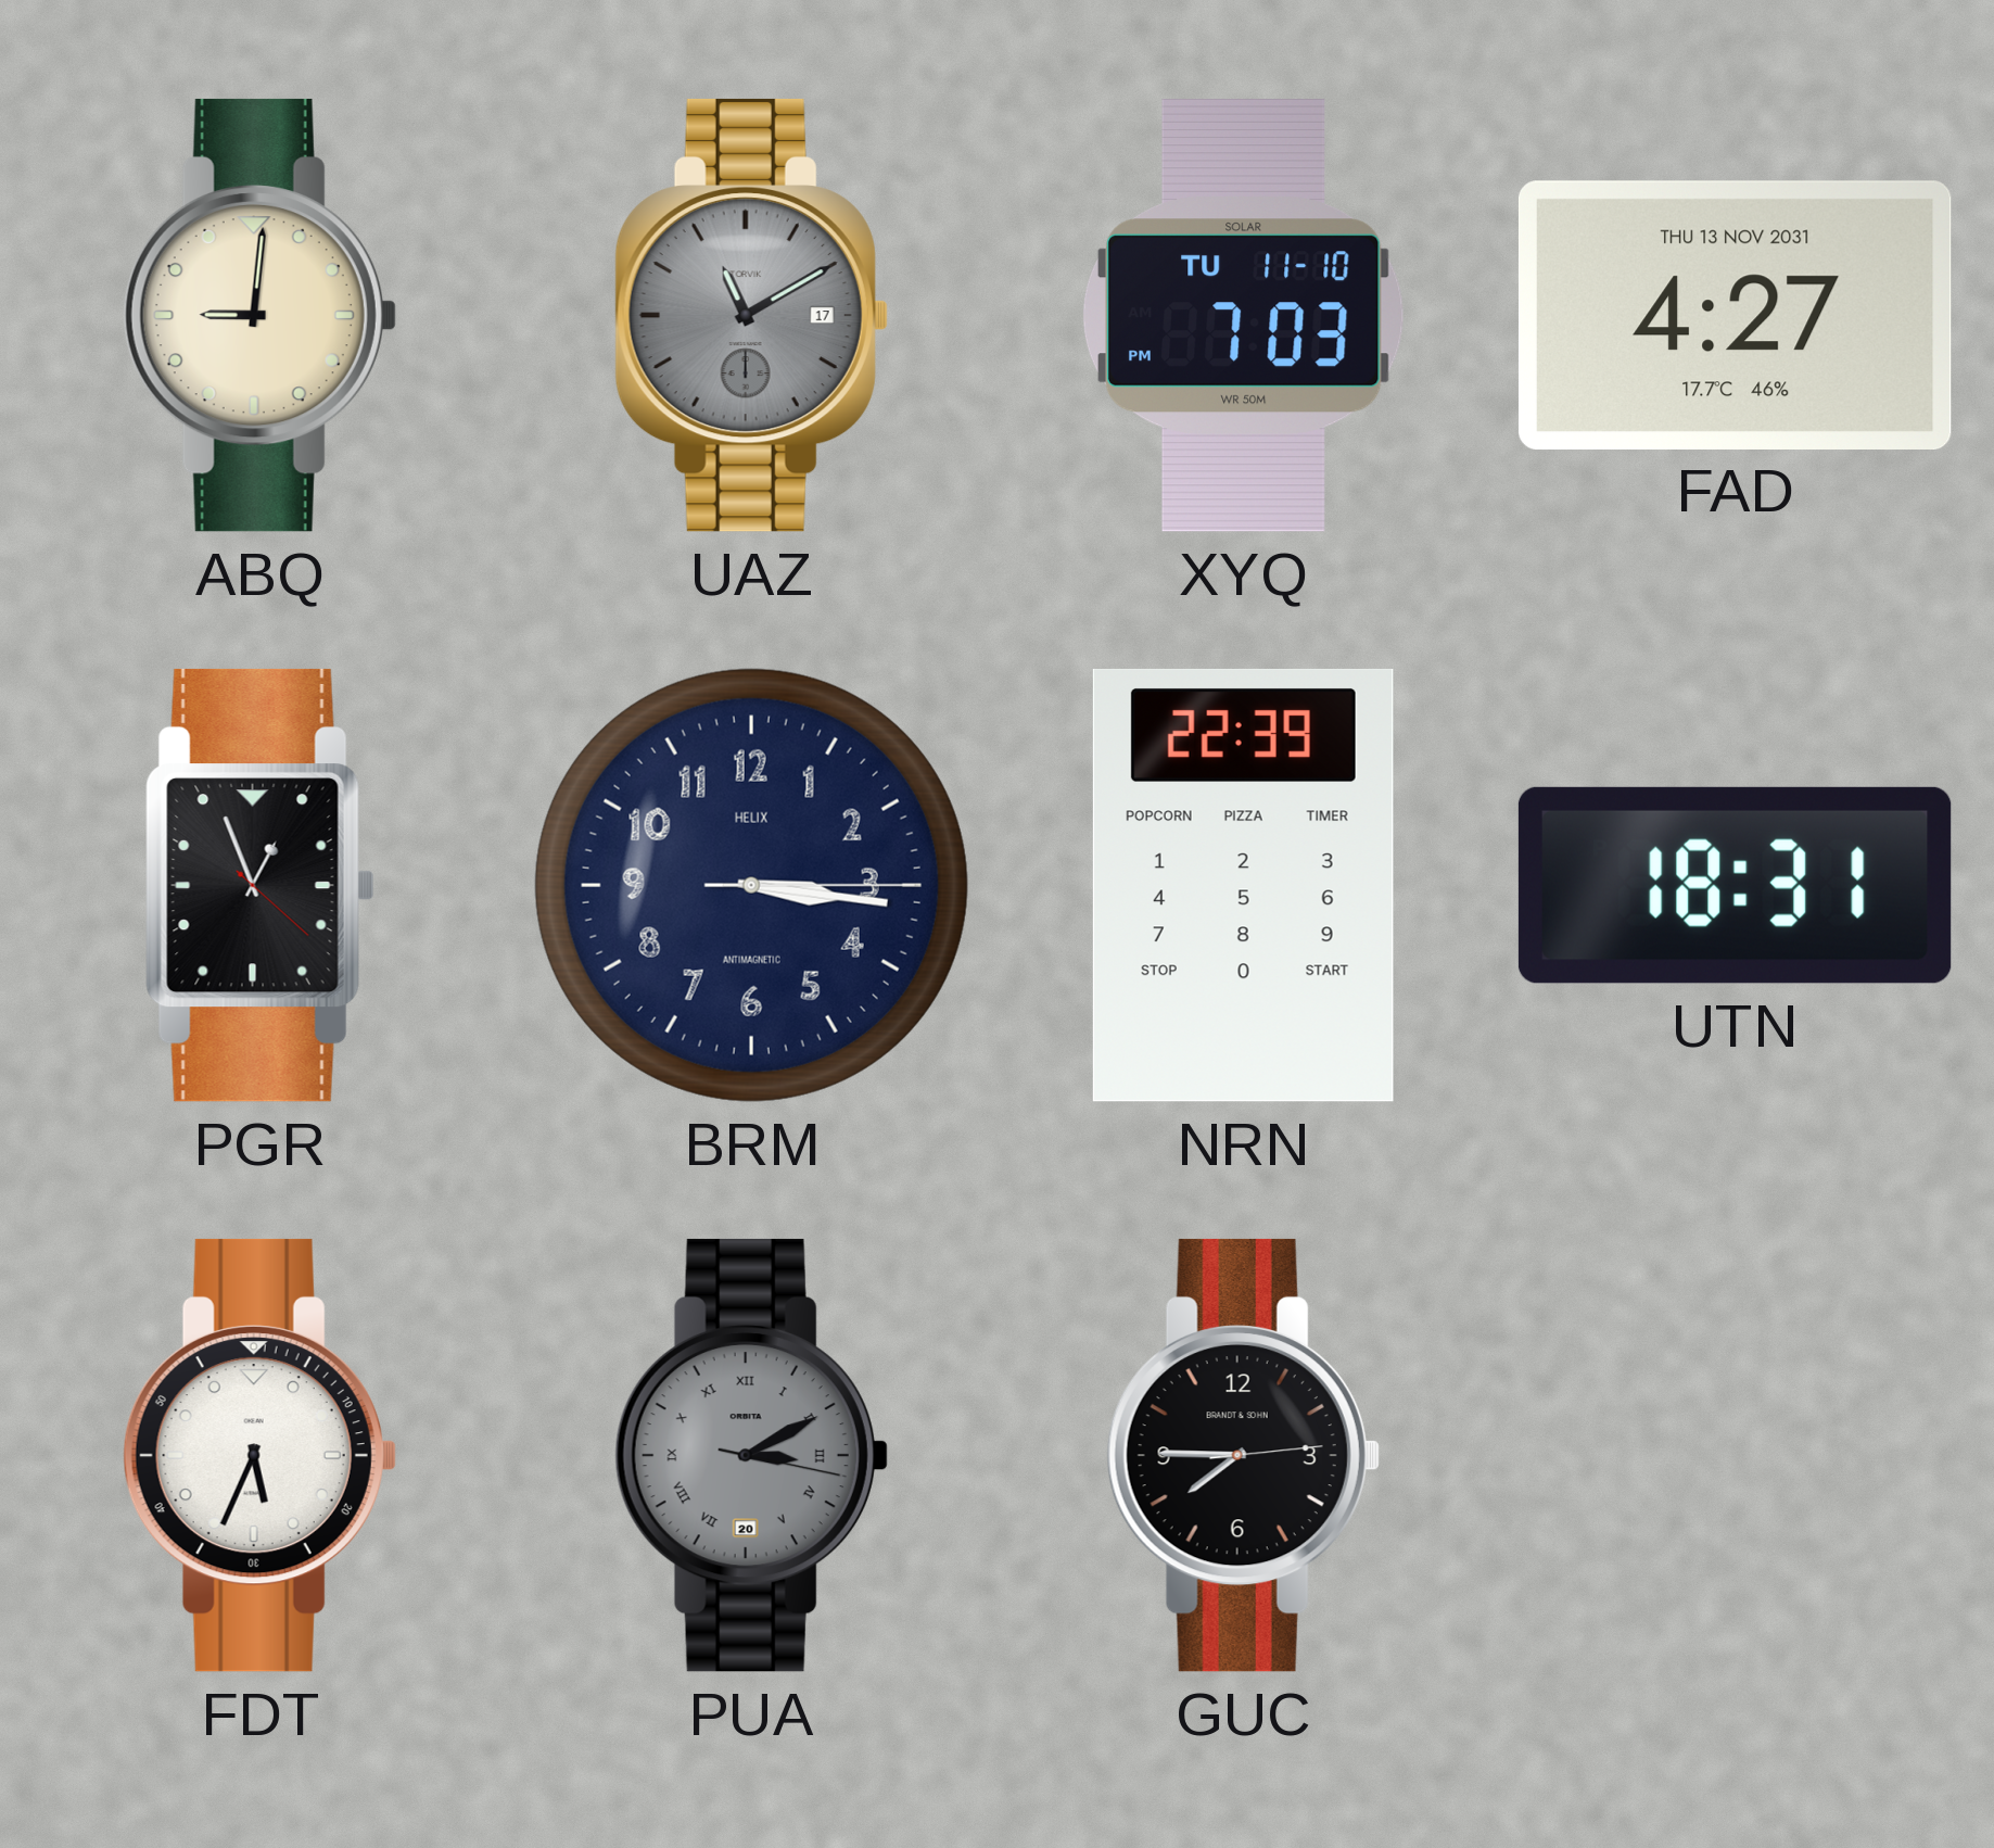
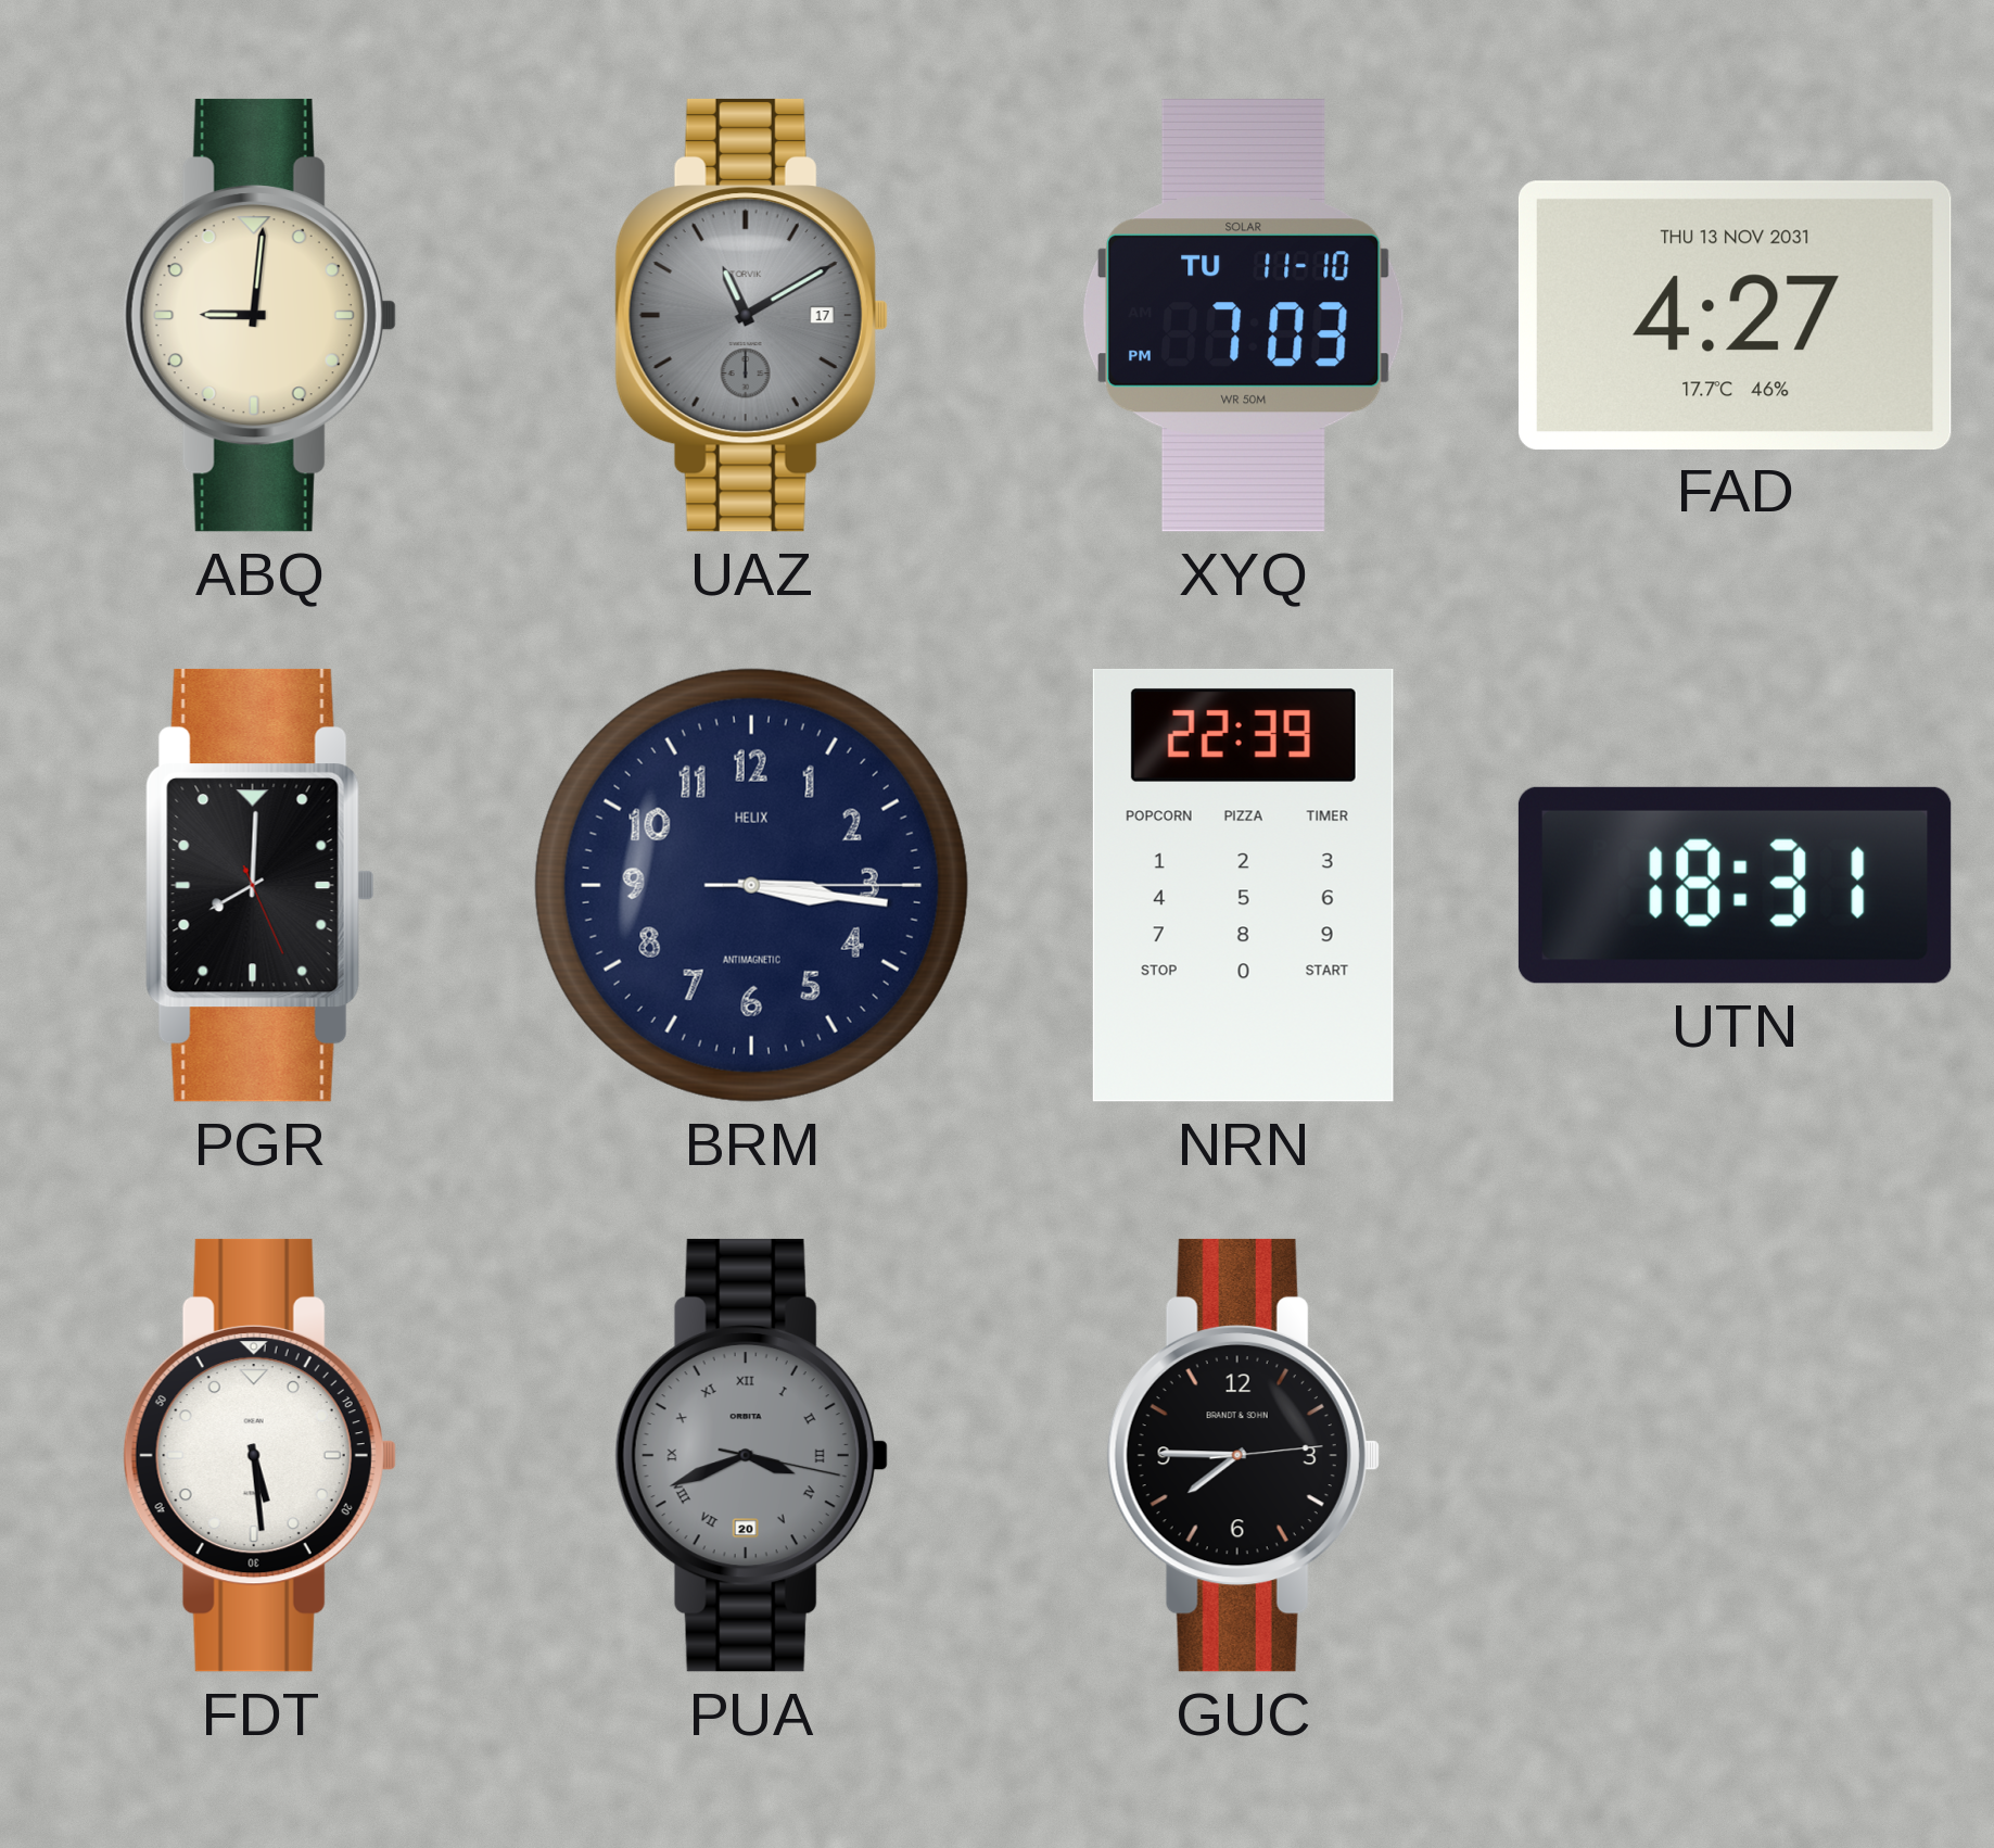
PGR: 12:56 -> 8:00 (261, 885)
FDT: 5:34 -> 5:29 (259, 1455)
PUA: 3:10 -> 3:41 (751, 1455)
